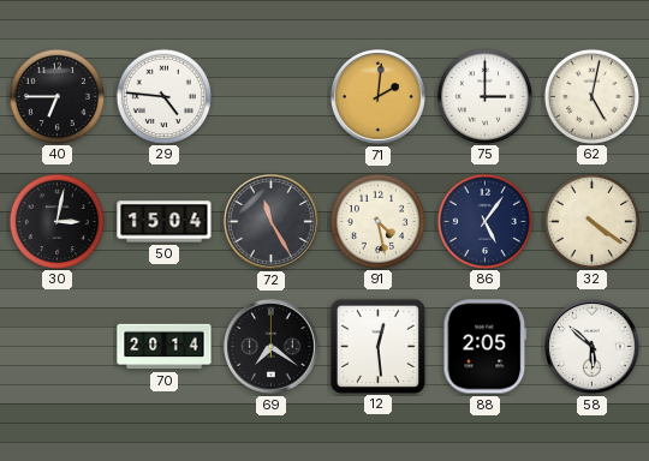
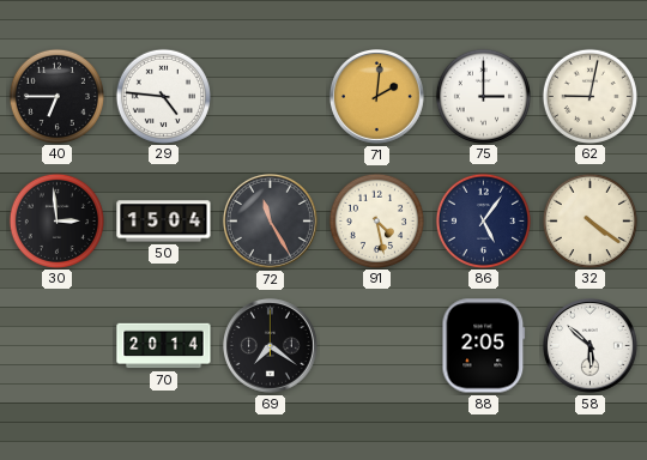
62: 5:02 -> 9:02 (589, 96)
30: 3:02 -> 2:59 (56, 220)
12: 12:29 -> none (377, 346)
